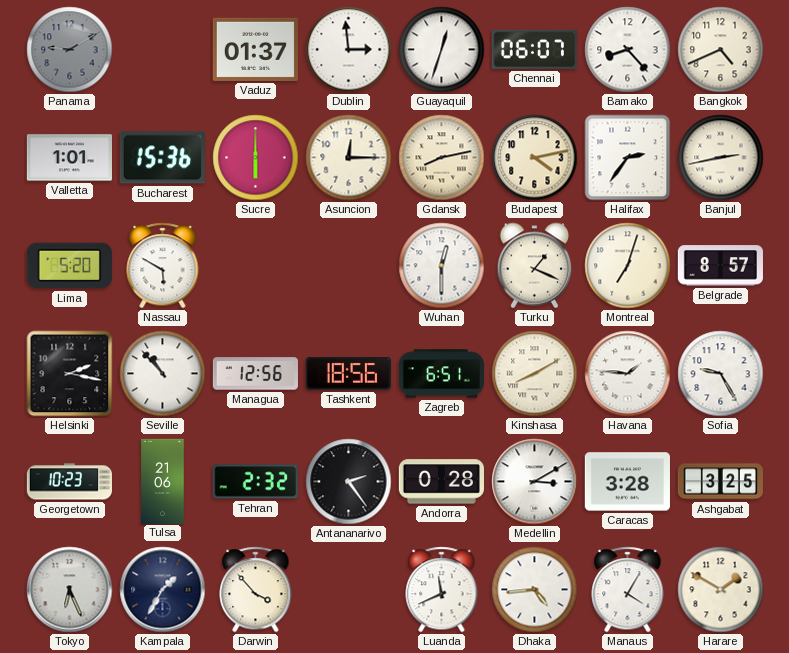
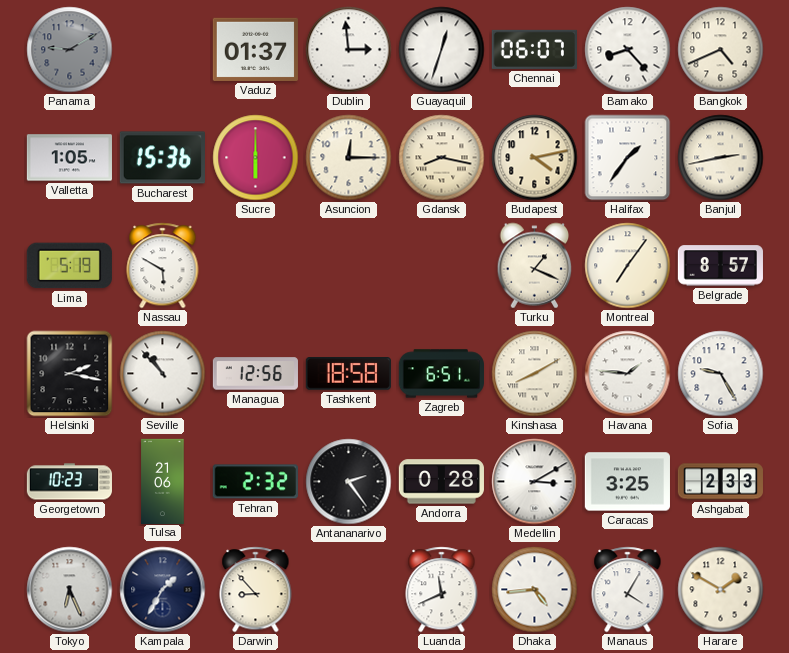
Valletta: 1:01 -> 1:05 (69, 158)
Gdansk: 8:13 -> 8:17 (442, 158)
Halifax: 2:36 -> 1:36 (628, 158)
Lima: 5:20 -> 5:19 (69, 266)
Wuhan: 12:30 -> none (442, 266)
Montreal: 7:03 -> 7:06 (628, 266)
Tashkent: 18:56 -> 18:58 (348, 374)
Caracas: 3:28 -> 3:25 (627, 482)
Ashgabat: 3:25 -> 2:33 (720, 482)
Darwin: 3:53 -> 8:53 (256, 590)
